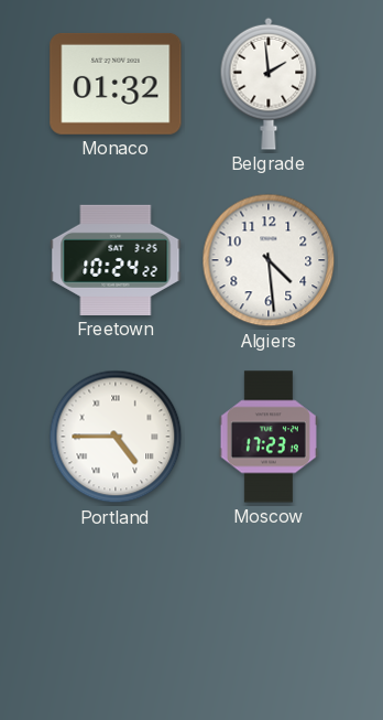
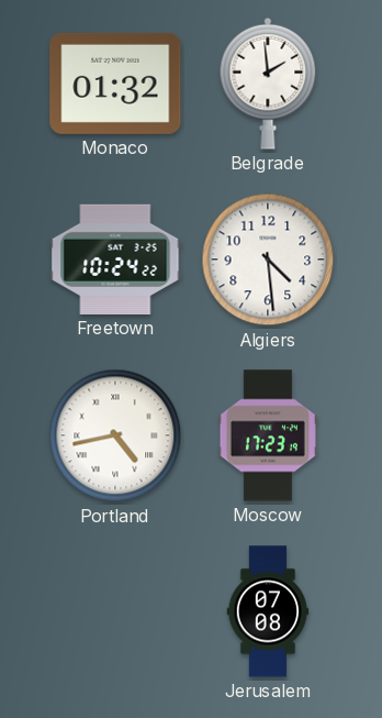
Portland: 4:45 -> 4:43 (115, 435)
Jerusalem: none -> 07:08 (268, 611)
